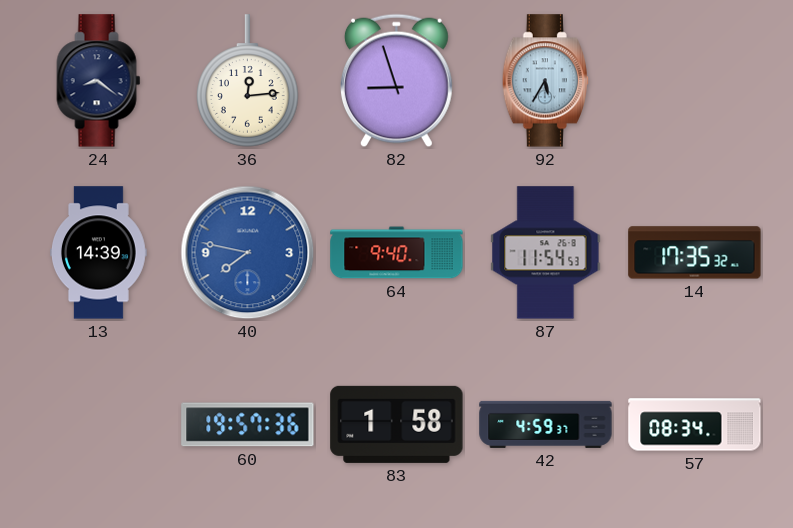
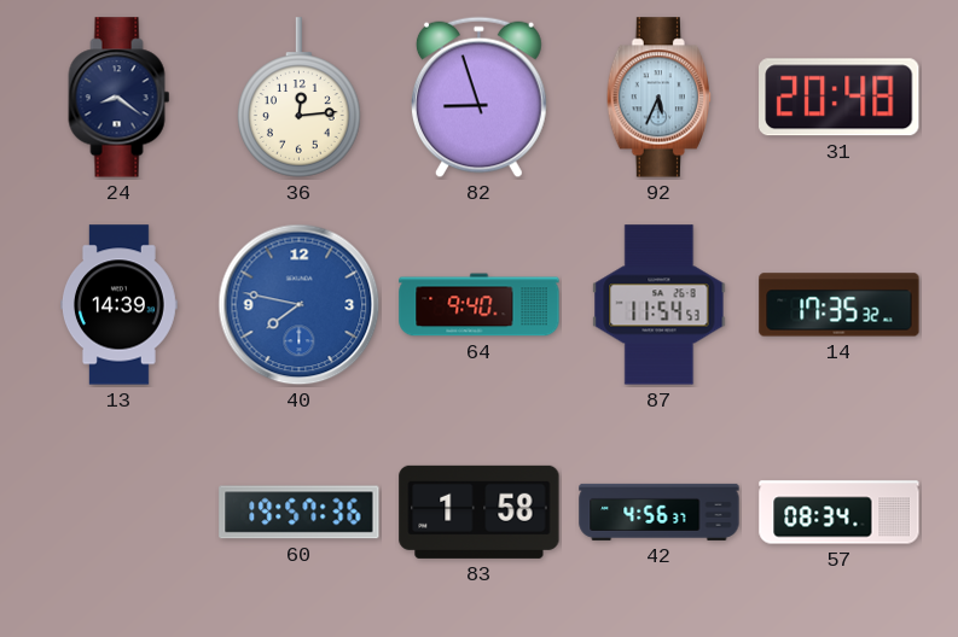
92: 5:35 -> 5:34 (658, 98)
31: none -> 20:48 (840, 98)
42: 4:59 -> 4:56 (660, 512)
